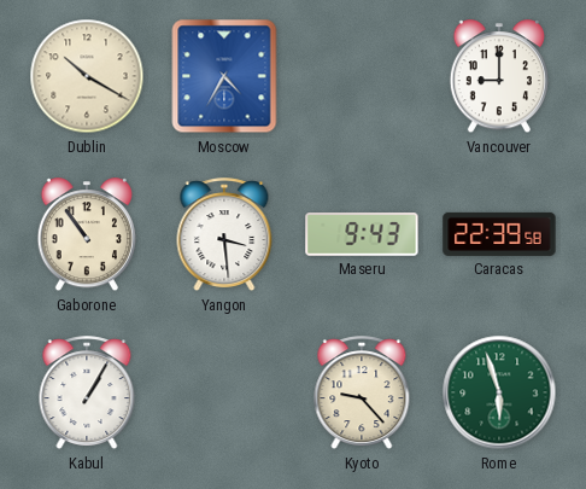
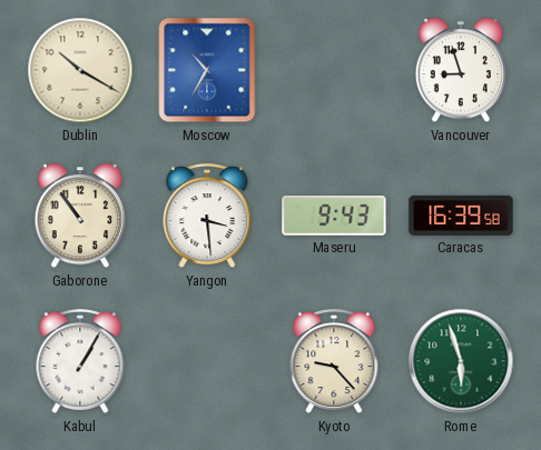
Moscow: 4:35 -> 10:35 (207, 70)
Vancouver: 9:00 -> 8:57 (461, 71)
Caracas: 22:39 -> 16:39 (461, 216)
